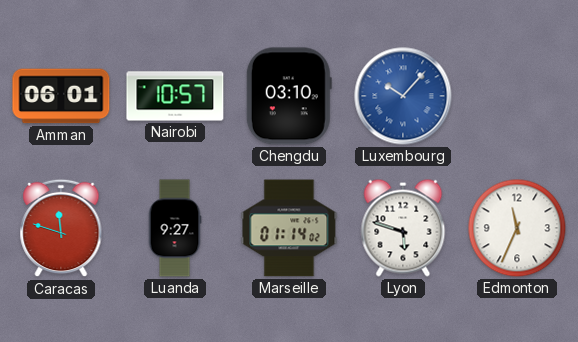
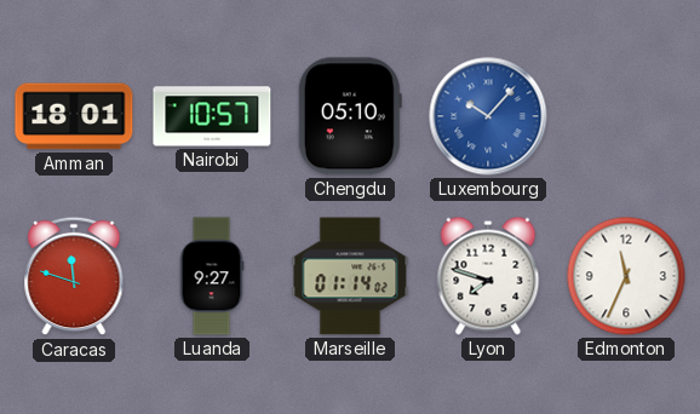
Amman: 06:01 -> 18:01 (74, 116)
Chengdu: 03:10 -> 05:10 (350, 116)
Lyon: 5:48 -> 7:48 (488, 276)
